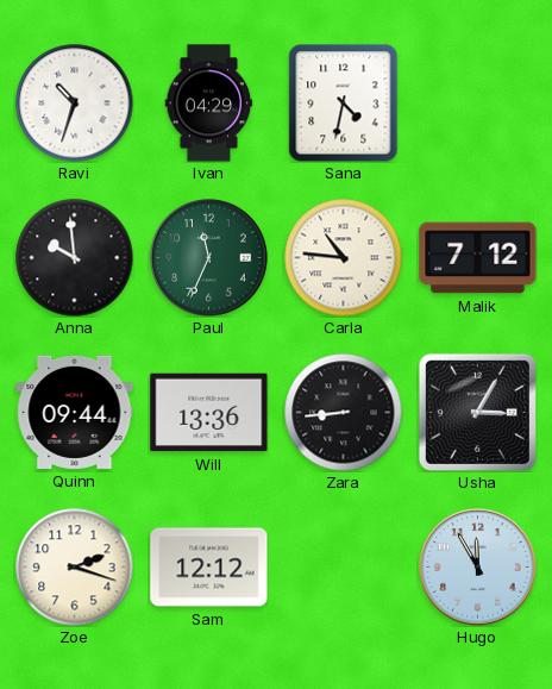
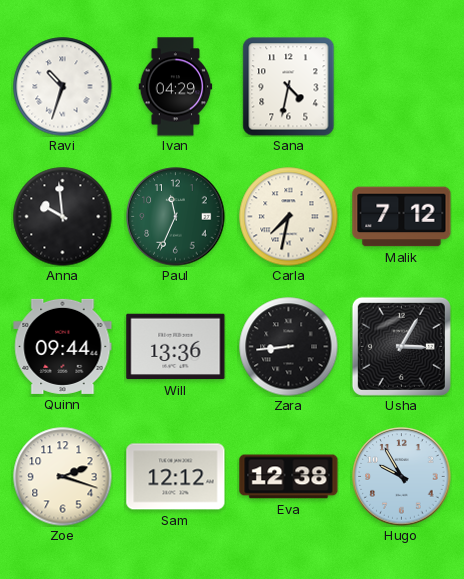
Carla: 10:46 -> 7:32 (289, 217)
Eva: none -> 12:38 (289, 477)
Hugo: 11:55 -> 9:55 (402, 477)
